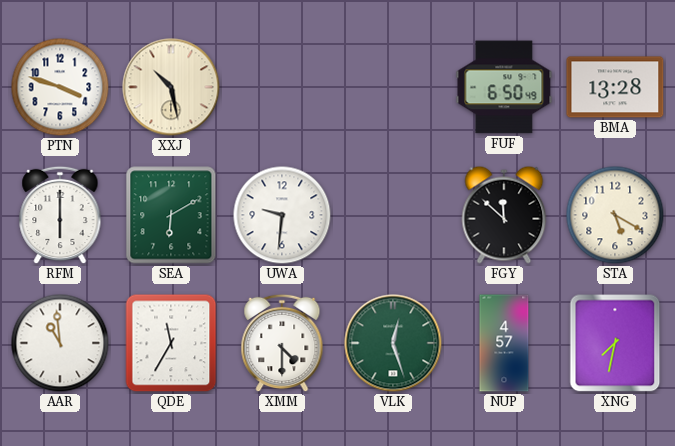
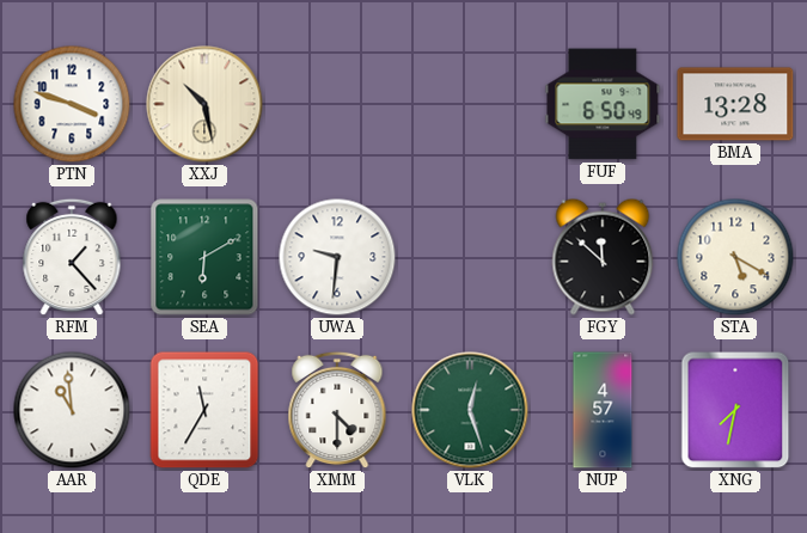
RFM: 6:00 -> 1:23 (72, 257)
